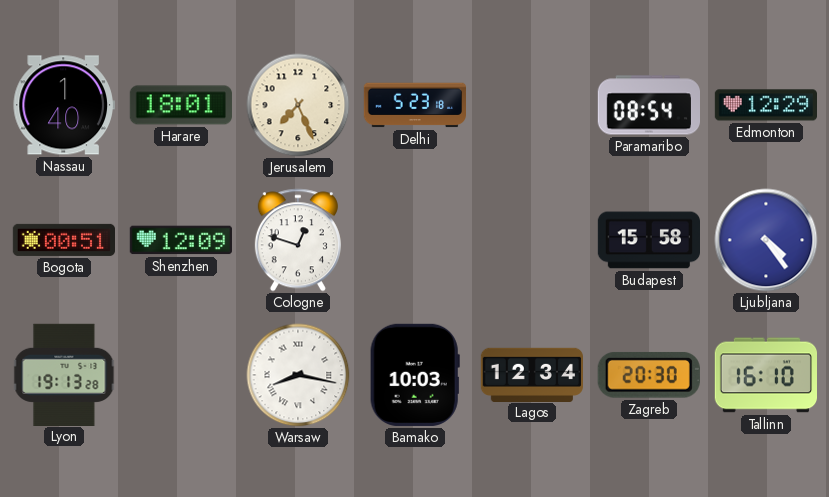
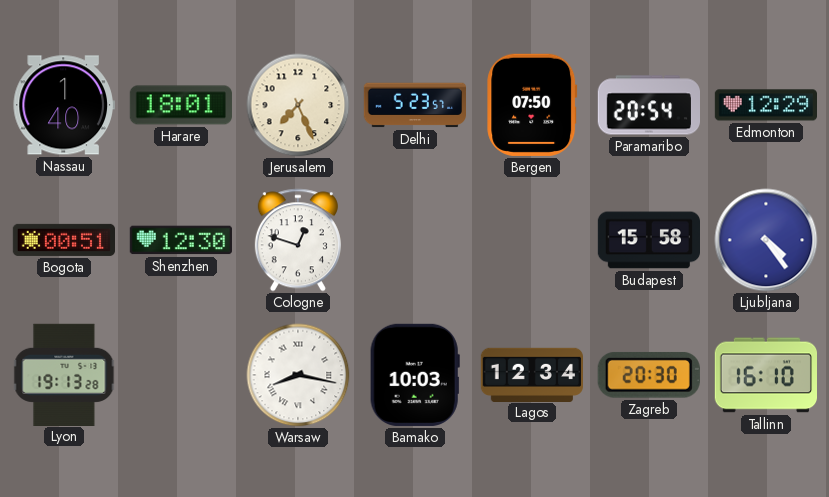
Delhi: 5:23:18 -> 5:23:57 (414, 105)
Bergen: none -> 07:50 (532, 105)
Paramaribo: 08:54 -> 20:54 (648, 105)
Shenzhen: 12:09 -> 12:30 (181, 240)
